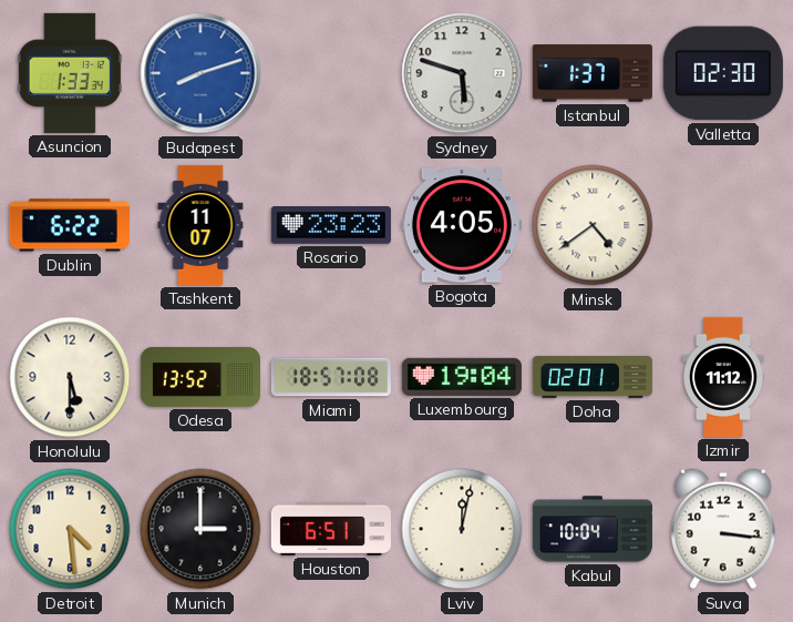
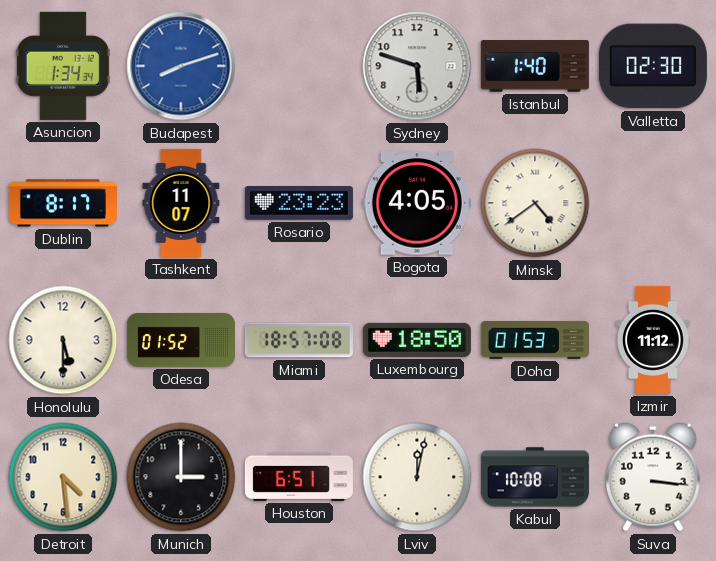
Asuncion: 1:33 -> 1:34 (63, 66)
Istanbul: 1:37 -> 1:40 (535, 66)
Dublin: 6:22 -> 8:17 (63, 203)
Odesa: 13:52 -> 01:52 (181, 340)
Luxembourg: 19:04 -> 18:50 (417, 340)
Doha: 02:01 -> 01:53 (535, 340)
Kabul: 10:04 -> 10:08 (535, 477)
